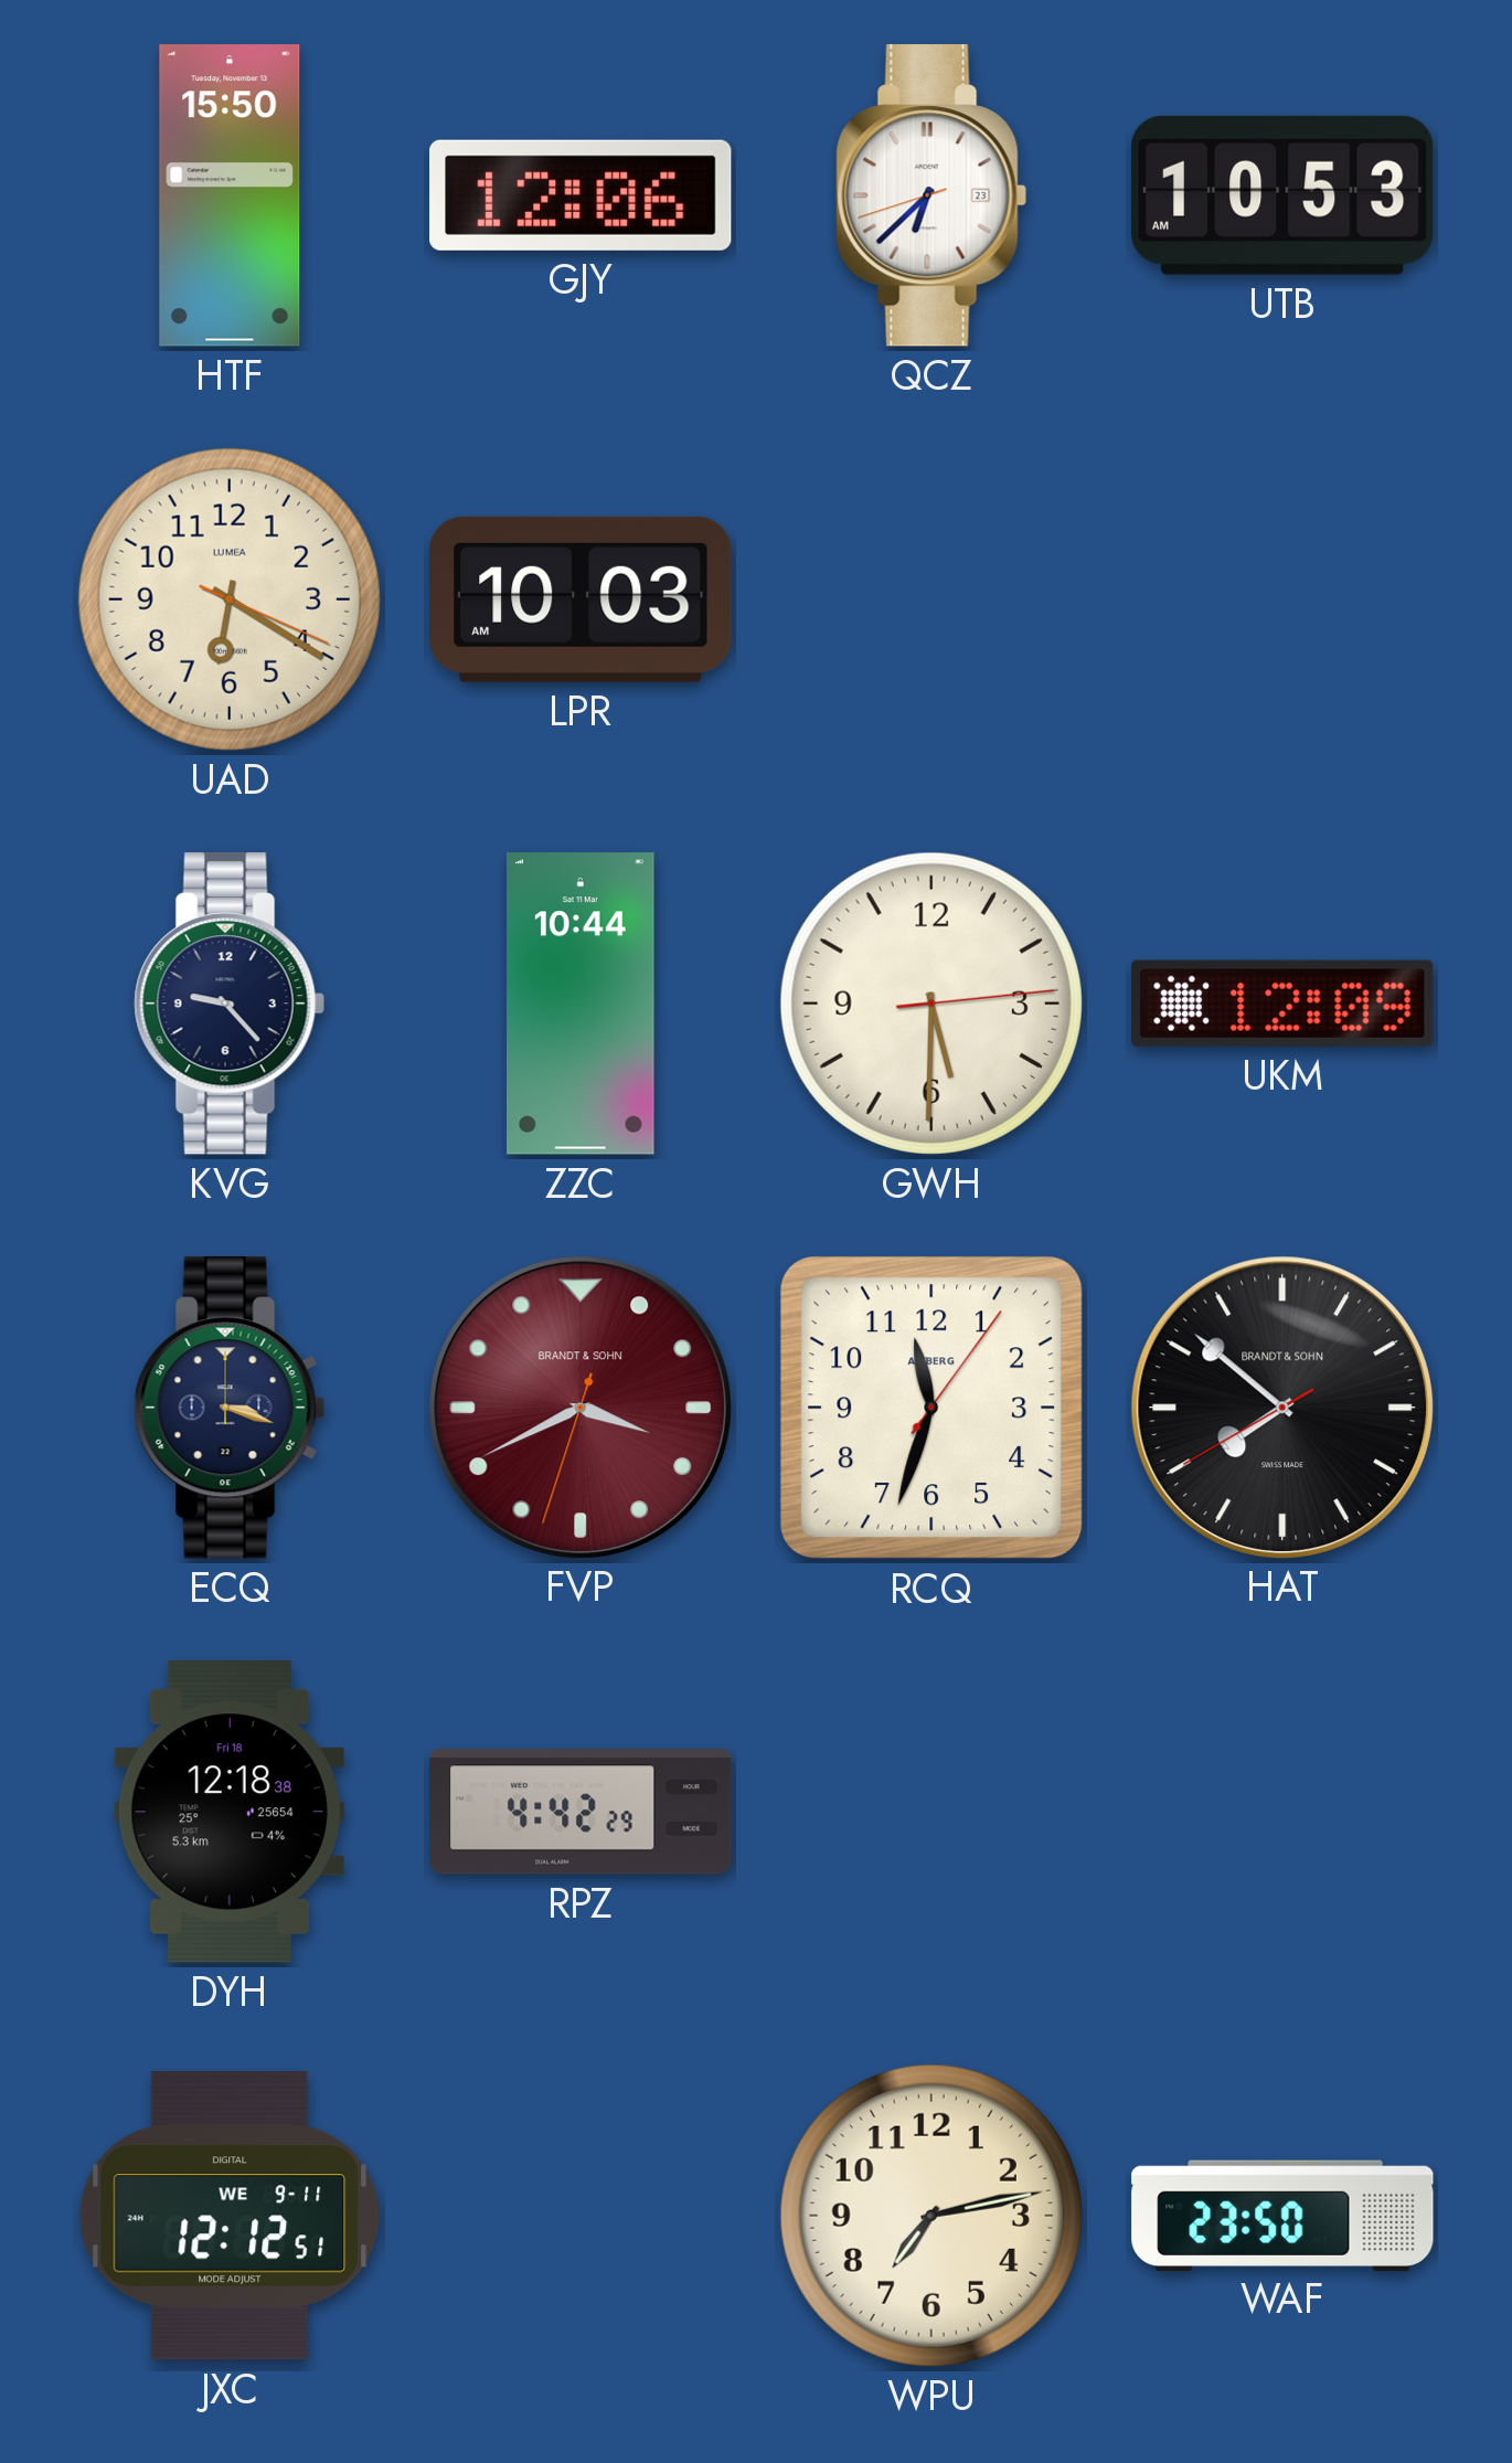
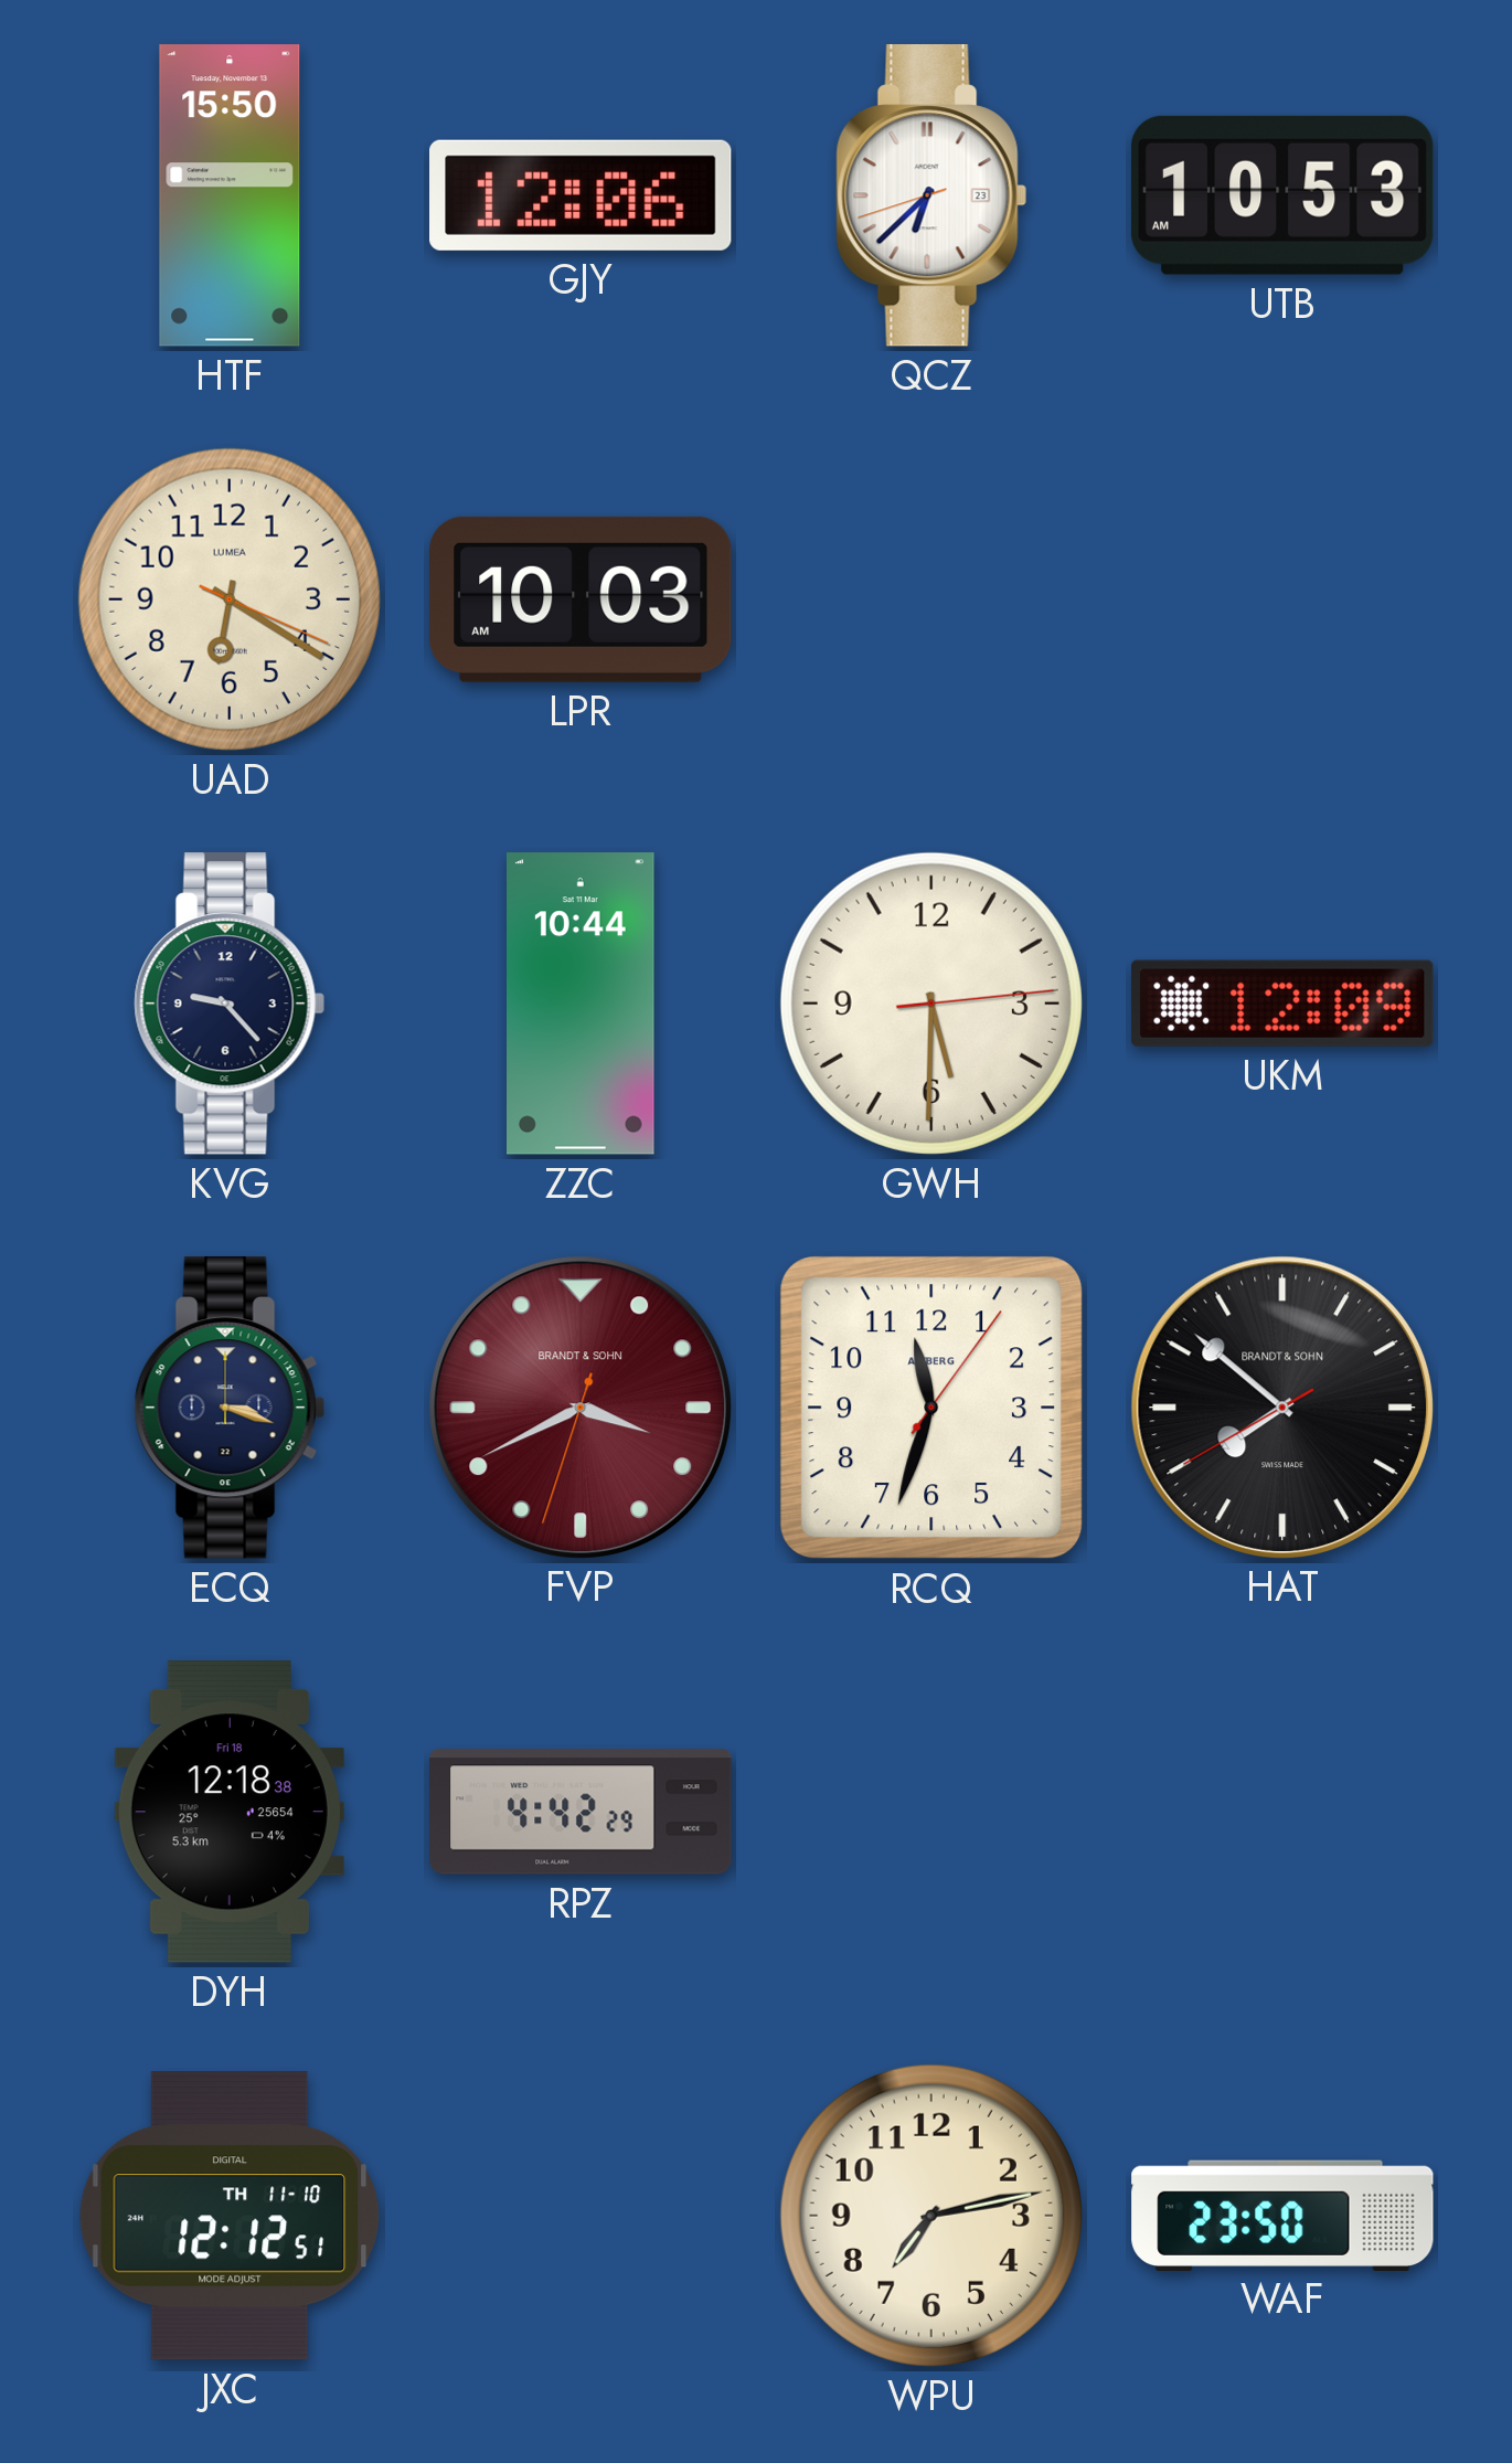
JXC date: WE 9-11 -> TH 11-10 (230, 2216)
